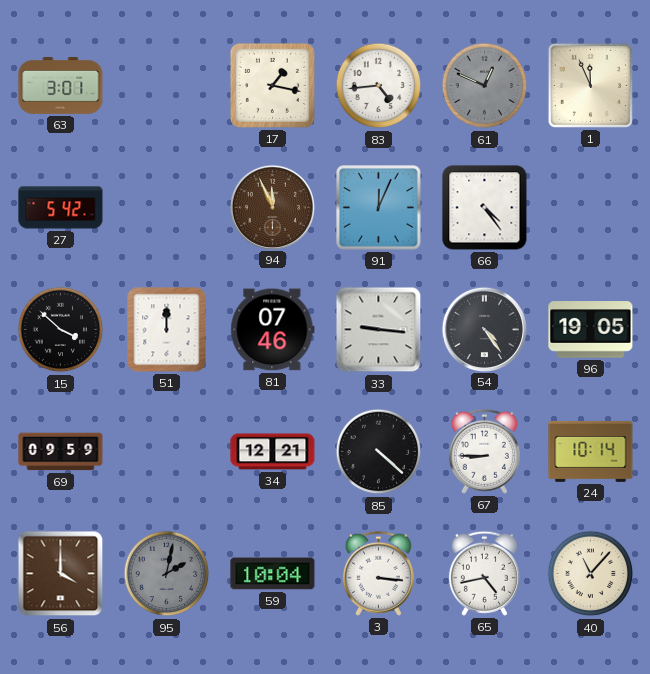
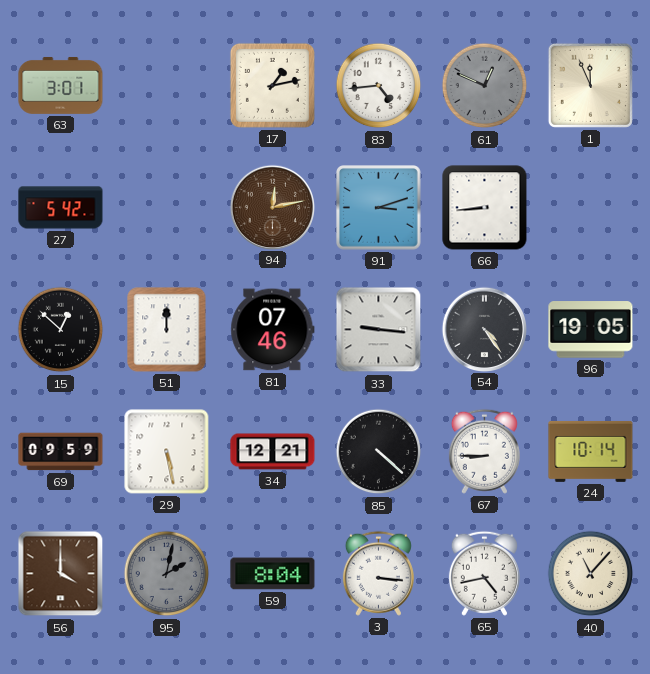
17: 1:17 -> 1:13 (272, 85)
94: 11:56 -> 12:13 (272, 207)
91: 12:04 -> 3:12 (379, 208)
66: 4:24 -> 8:44 (485, 208)
15: 3:52 -> 12:52 (61, 330)
29: none -> 5:28 (167, 452)
59: 10:04 -> 8:04 (273, 574)
